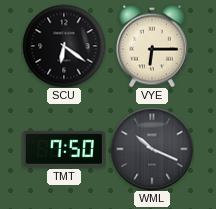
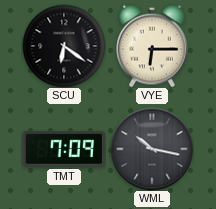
TMT: 7:50 -> 7:09 (64, 149)
WML: 10:19 -> 10:17 (152, 149)
